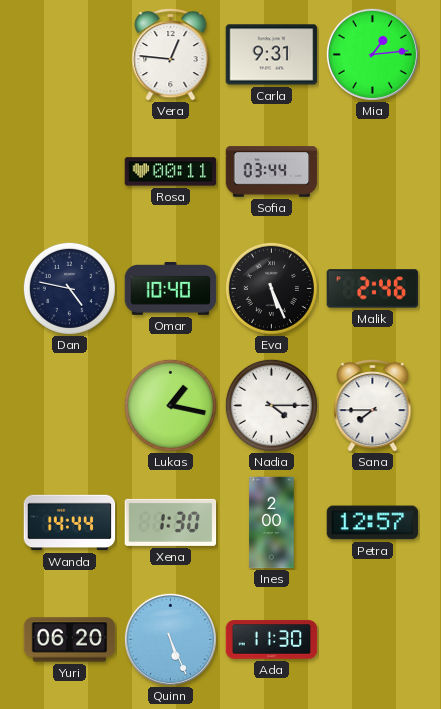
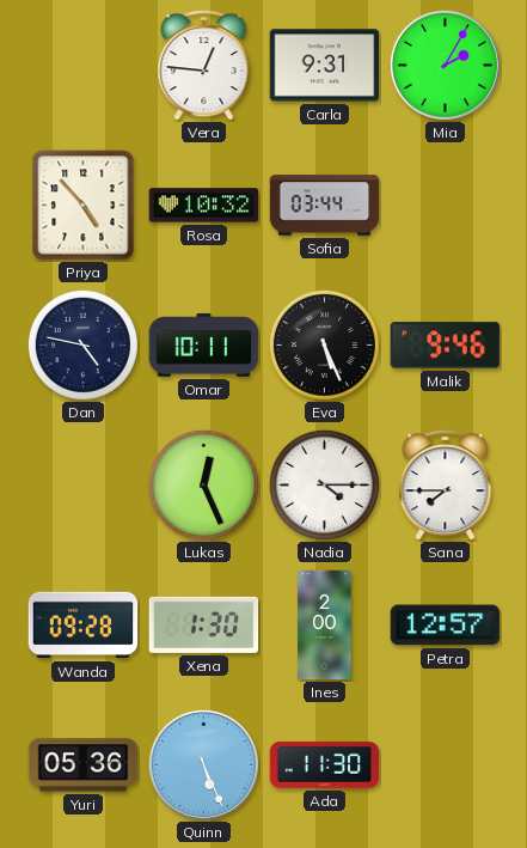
Mia: 1:14 -> 2:05 (445, 65)
Priya: none -> 4:53 (84, 206)
Rosa: 00:11 -> 10:32 (204, 206)
Omar: 10:40 -> 10:11 (204, 346)
Malik: 2:46 -> 9:46 (446, 346)
Lukas: 1:17 -> 12:26 (203, 484)
Wanda: 14:44 -> 09:28 (84, 626)
Yuri: 06:20 -> 05:36 (84, 765)
